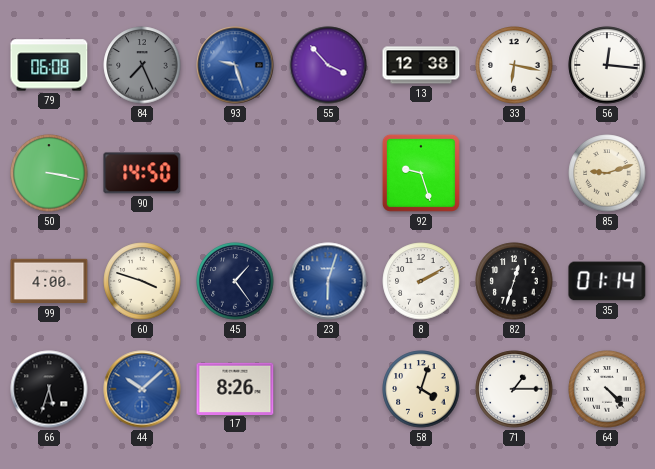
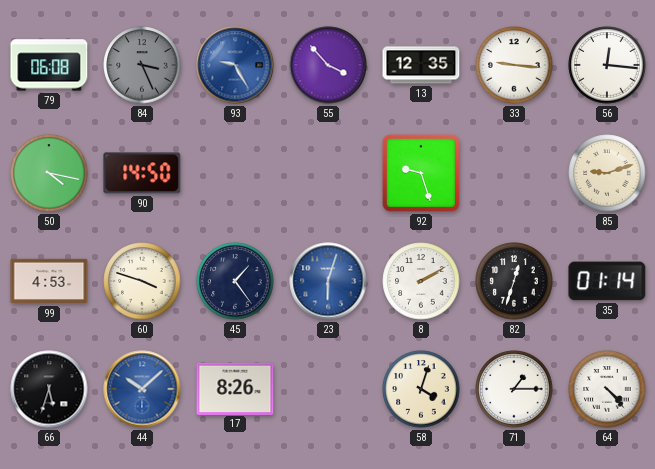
84: 7:26 -> 3:26 (142, 65)
93: 9:27 -> 9:25 (235, 65)
13: 12:38 -> 12:35 (421, 65)
33: 6:17 -> 9:16 (514, 65)
50: 3:17 -> 4:17 (49, 173)
99: 4:00 -> 4:53 (49, 281)
